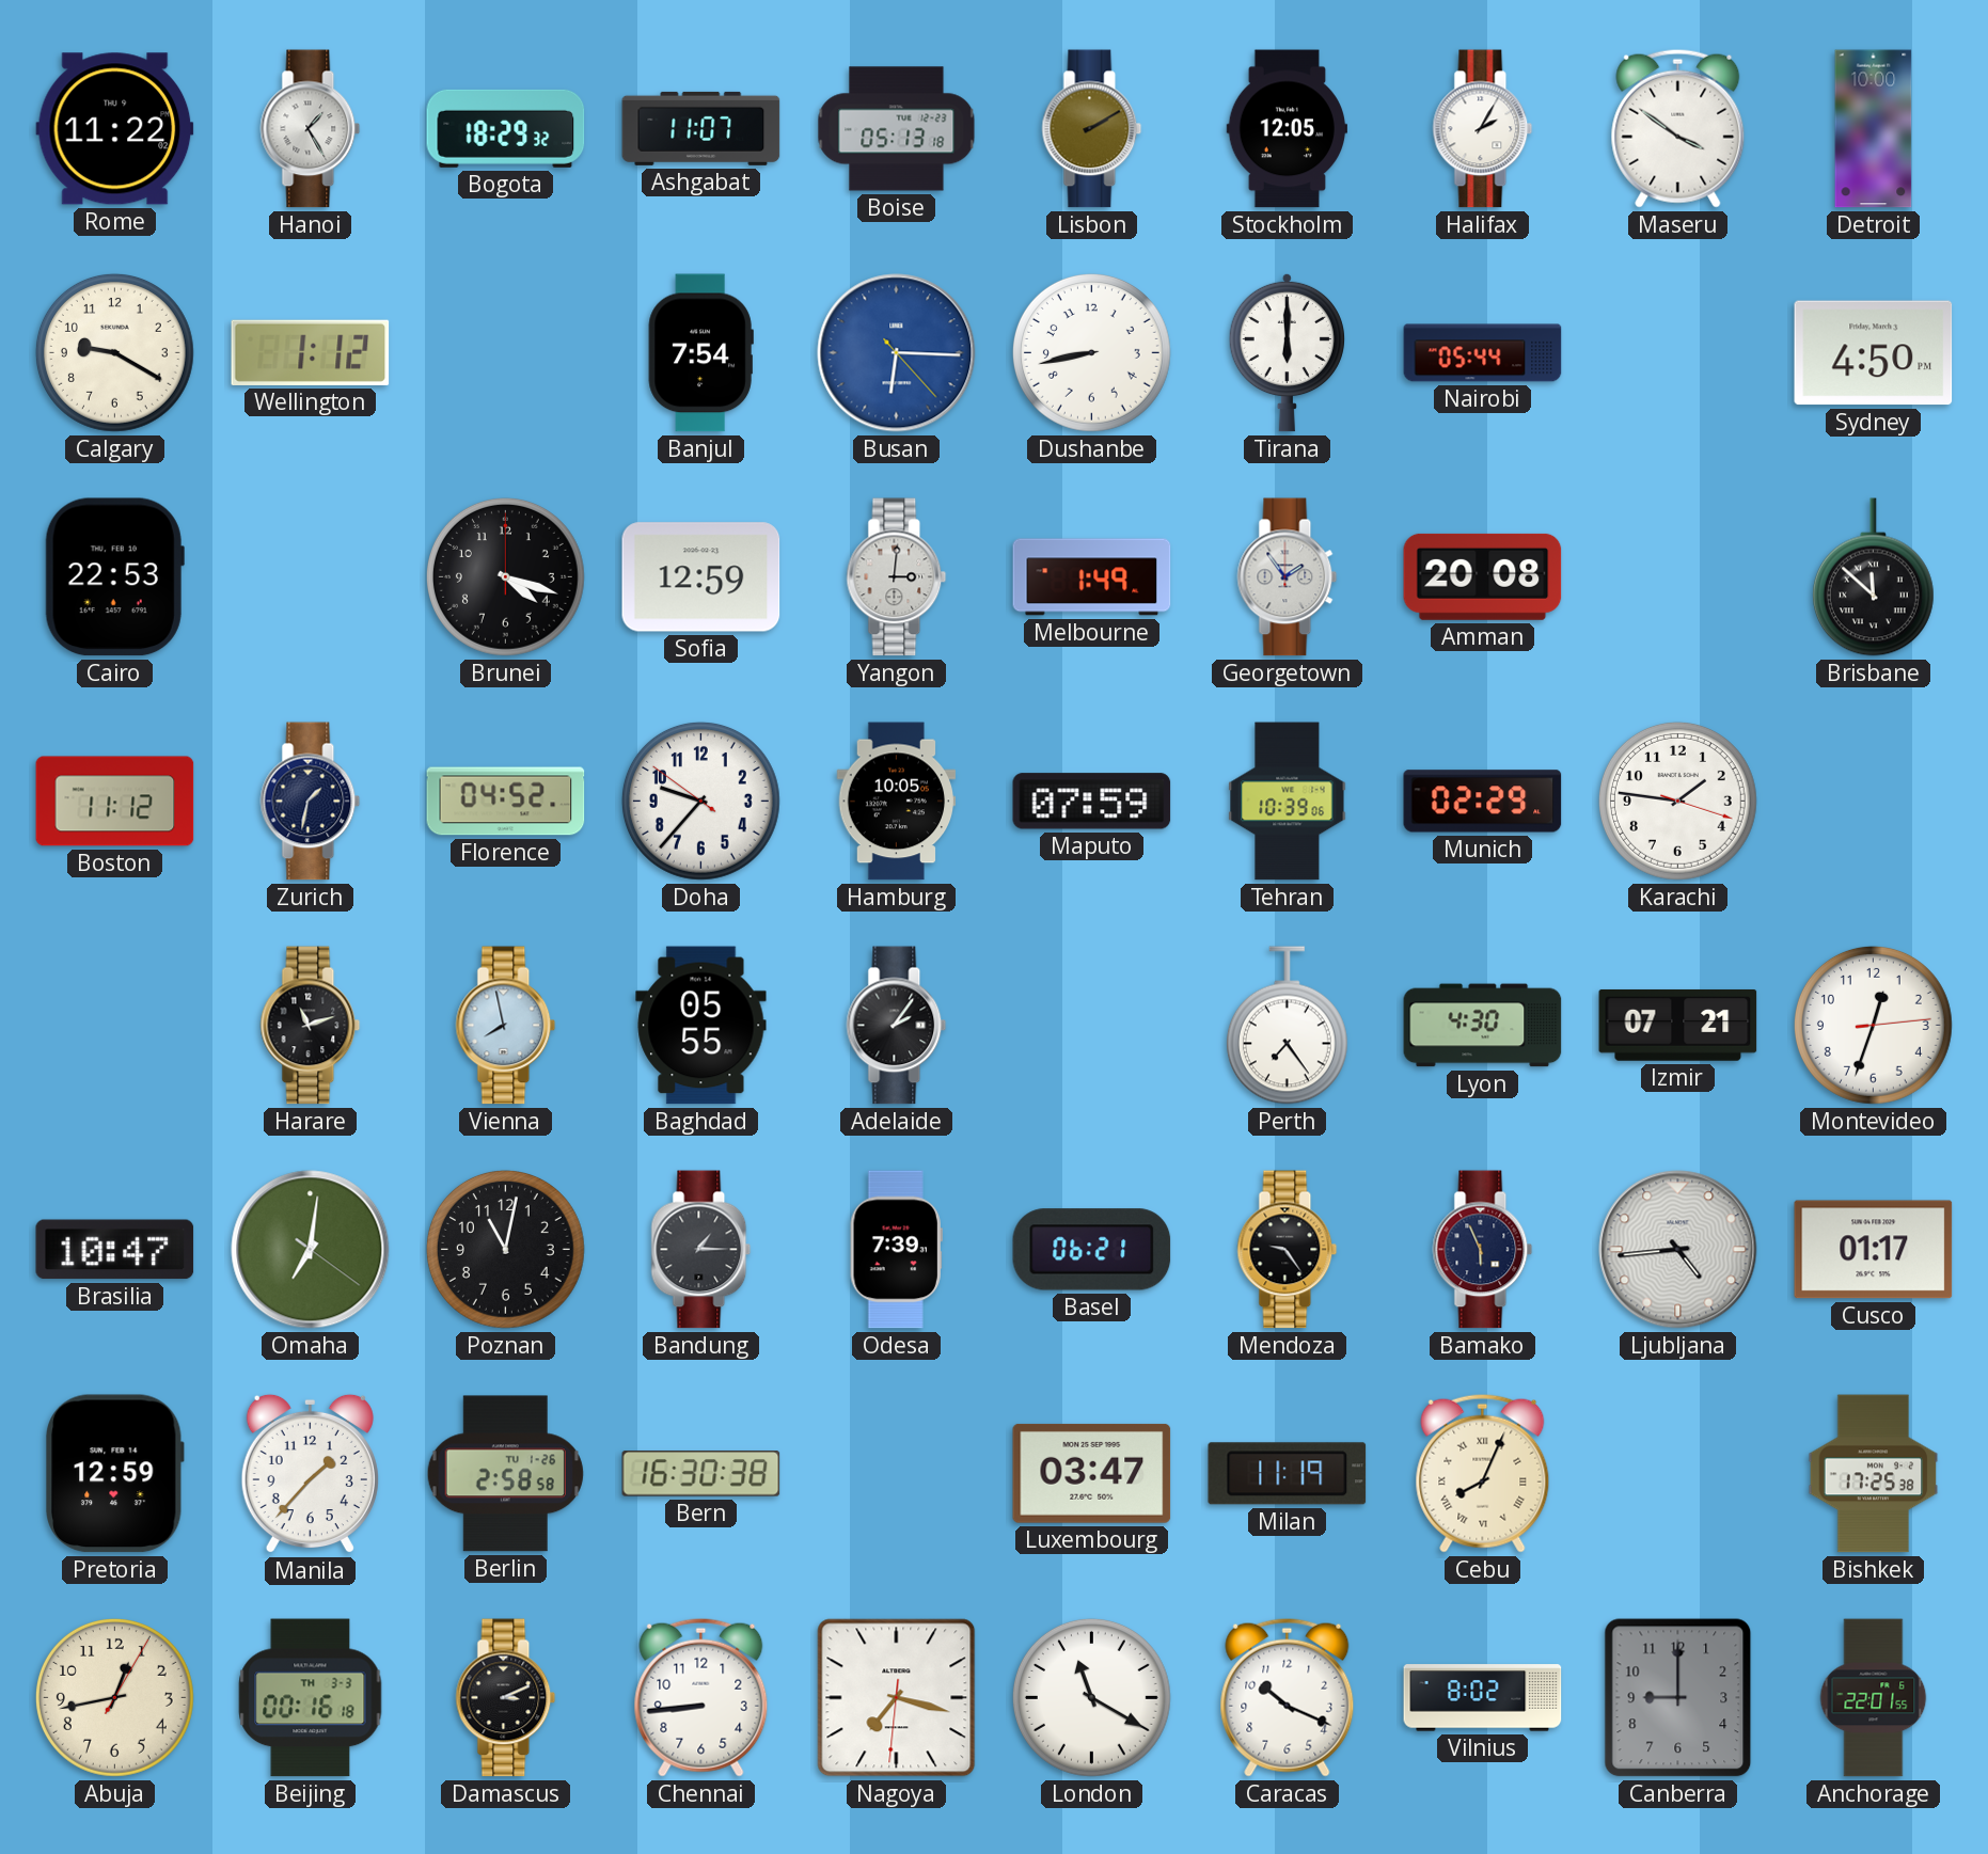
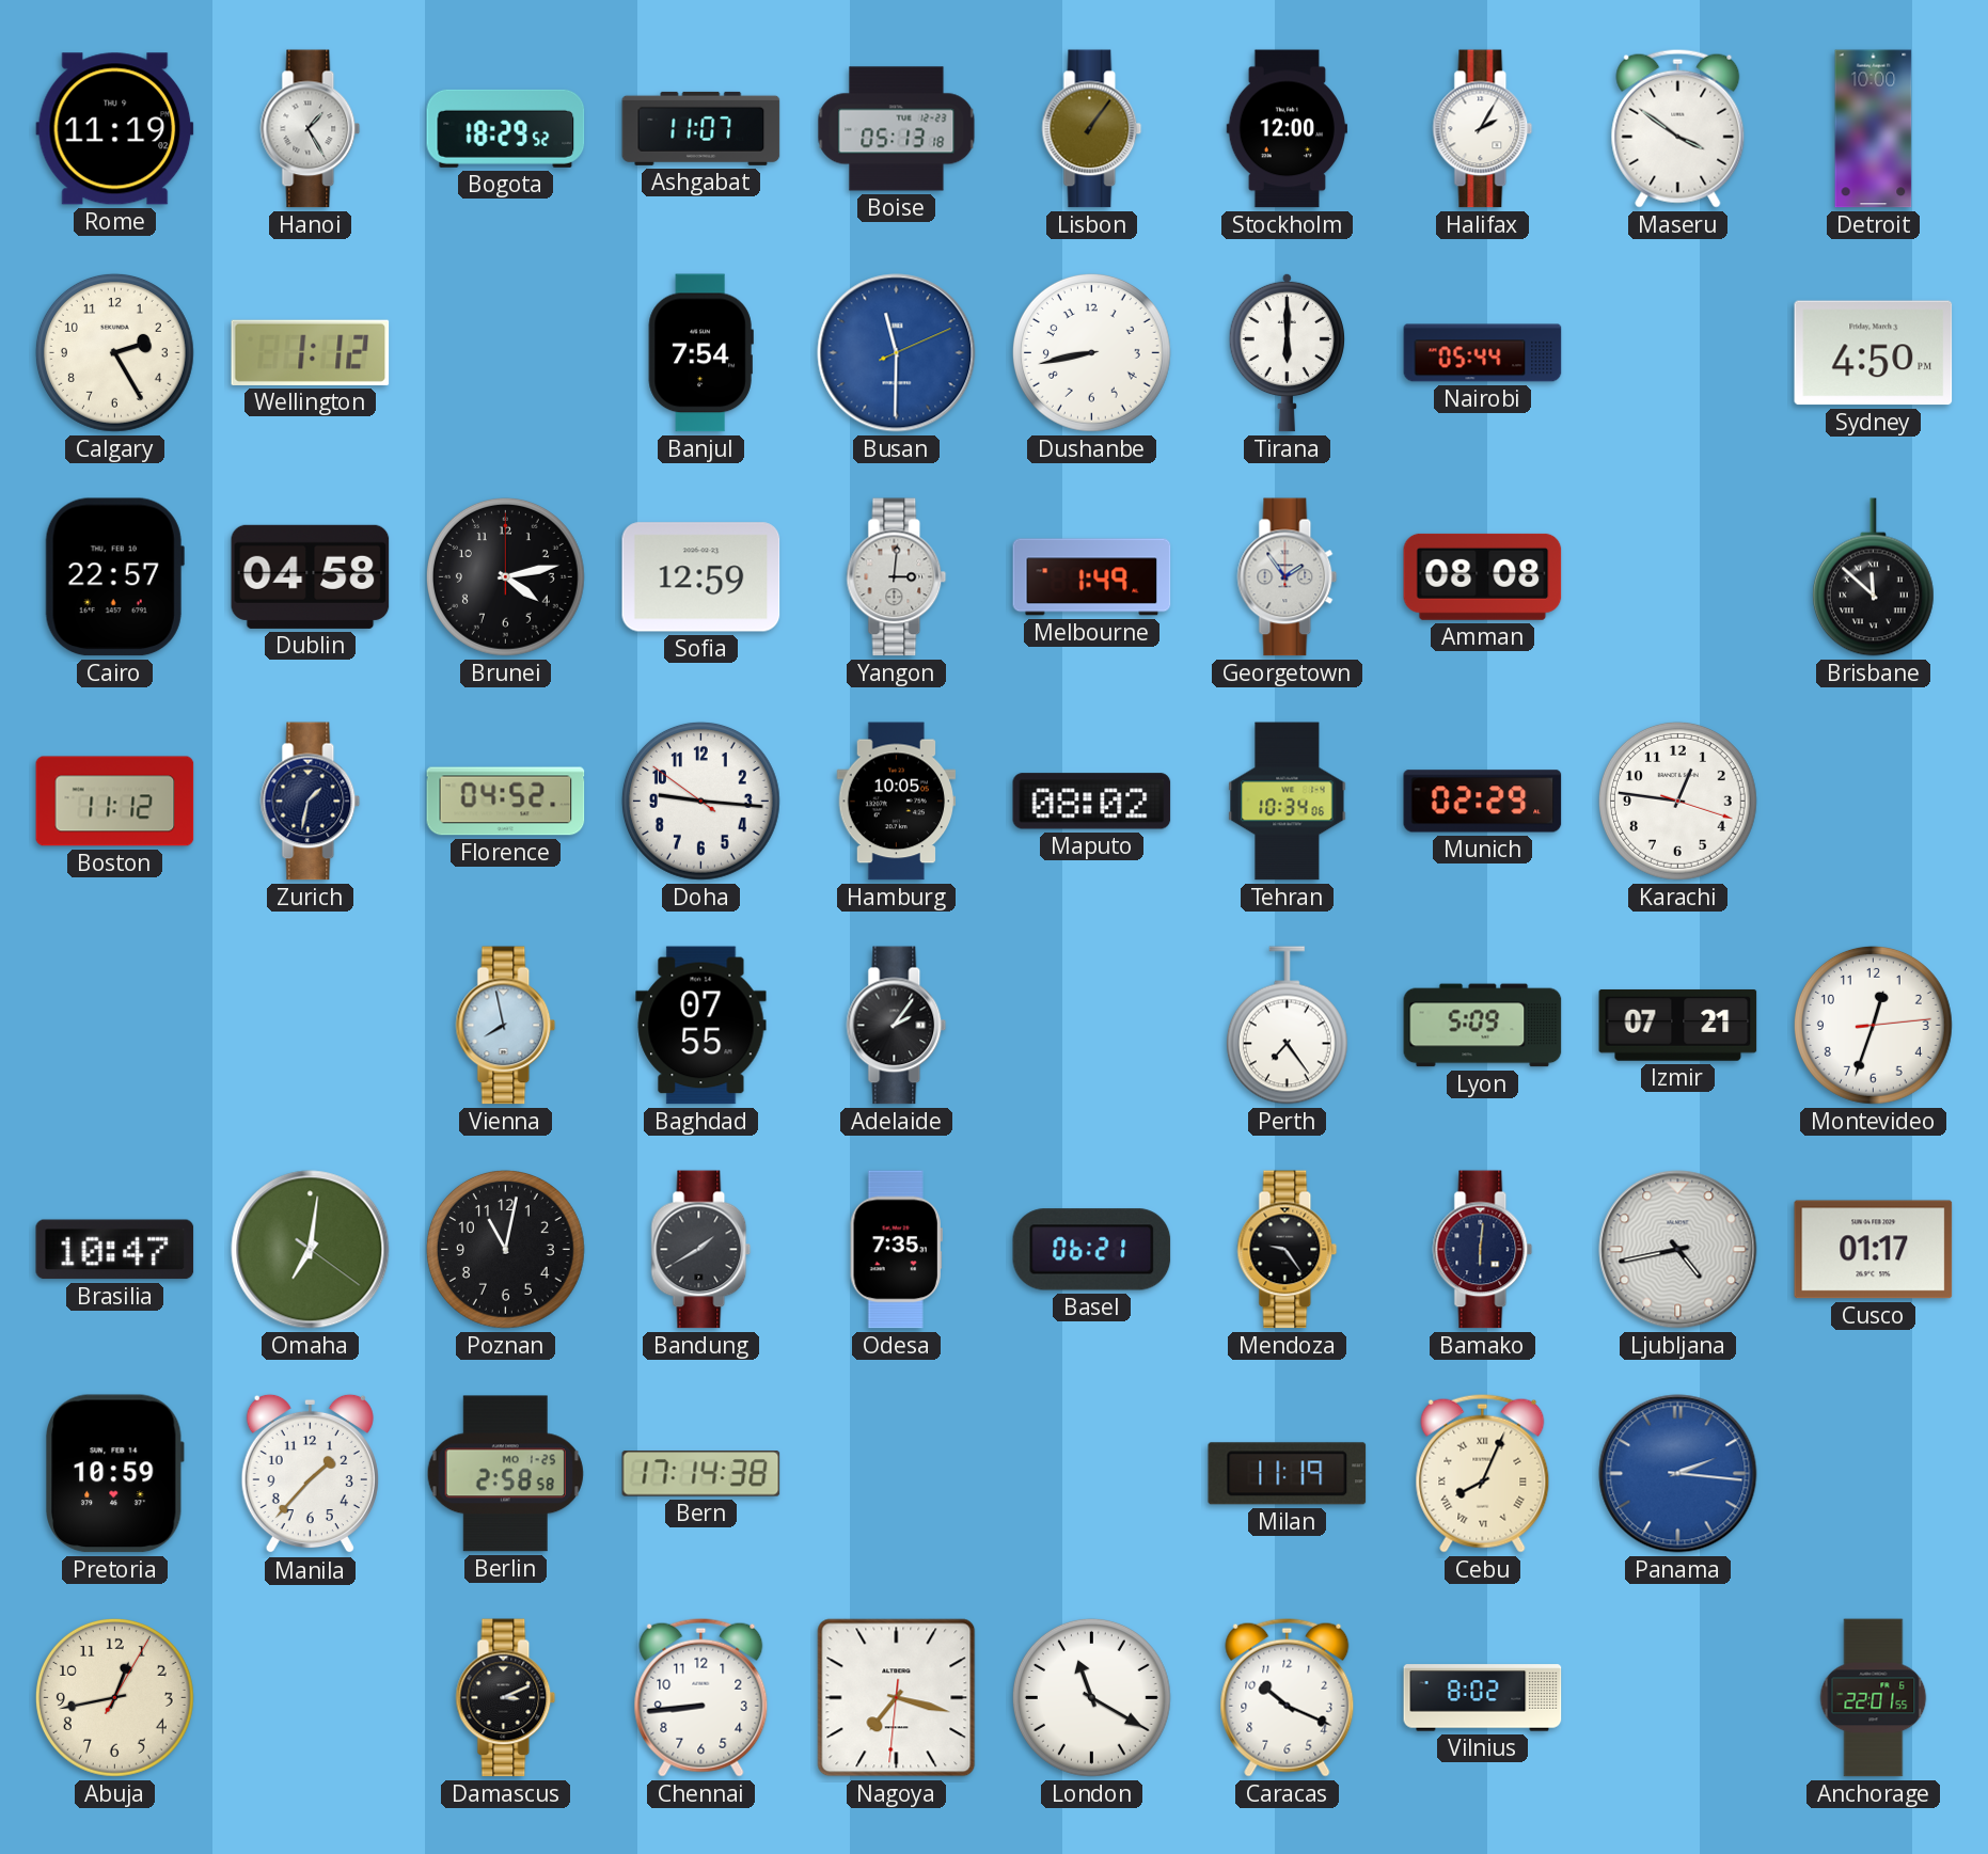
Rome: 11:22 -> 11:19 (115, 129)
Bogota: 18:29:32 -> 18:29:52 (506, 128)
Lisbon: 2:10 -> 1:06 (1092, 129)
Stockholm: 12:05 -> 12:00 (1288, 129)
Calgary: 9:20 -> 2:25 (114, 352)
Busan: 6:15 -> 11:30 (897, 353)
Cairo: 22:53 -> 22:57 (114, 577)
Dublin: none -> 04:58 (311, 576)
Brunei: 4:18 -> 4:13 (505, 576)
Amman: 20:08 -> 08:08 (1483, 576)
Doha: 9:36 -> 9:15 (700, 801)
Maputo: 07:59 -> 08:02 (1092, 802)
Tehran: 10:39 -> 10:34 (1288, 802)
Karachi: 1:46 -> 12:46 (1677, 801)
Harare: 11:12 -> none (311, 1026)
Baghdad: 05:55 -> 07:55 (701, 1026)
Lyon: 4:30 -> 5:09 (1483, 1026)
Bandung: 1:15 -> 1:40 (701, 1250)
Odesa: 7:39 -> 7:35 (896, 1250)
Bamako: 5:56 -> 6:01 (1483, 1250)
Ljubljana: 4:44 -> 4:43 (1678, 1250)
Pretoria: 12:59 -> 10:59 (115, 1474)
Berlin date: TU 1-26 -> MO 1-25 (505, 1474)
Bern: 16:30 -> 17:14 (701, 1474)
Luxembourg: 03:47 -> none (1092, 1473)
Panama: none -> 2:16 (1678, 1474)
Bishkek: 17:25 -> none (1874, 1474)
Beijing: 00:16 -> none (311, 1698)
Canberra: 9:00 -> none (1678, 1698)
